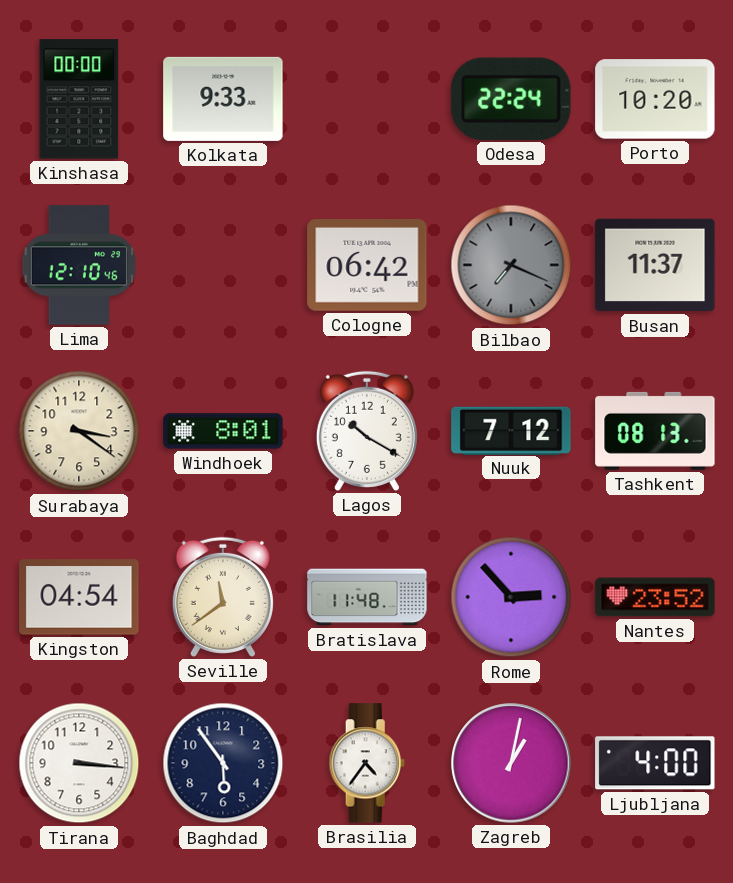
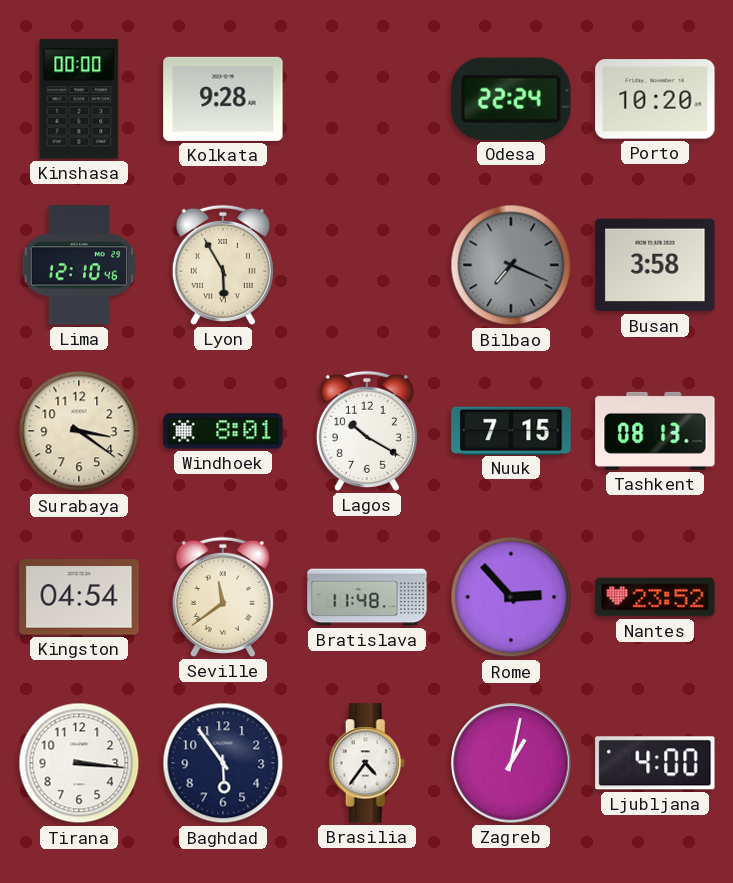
Kolkata: 9:33 -> 9:28 (223, 99)
Lyon: none -> 5:55 (223, 265)
Cologne: 06:42 -> none (367, 266)
Busan: 11:37 -> 3:58 (655, 265)
Nuuk: 7:12 -> 7:15 (511, 430)
